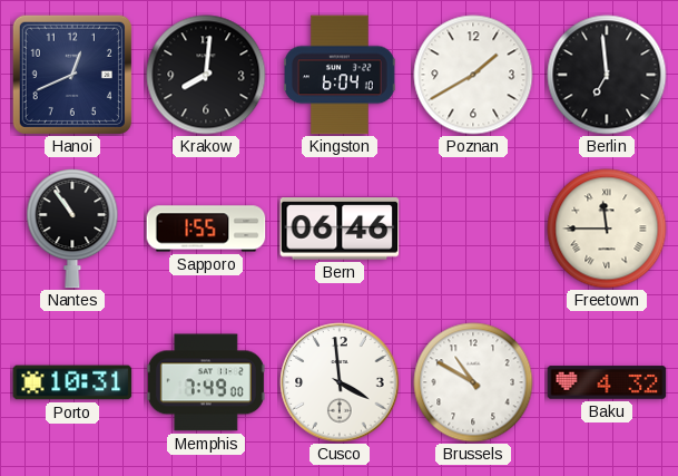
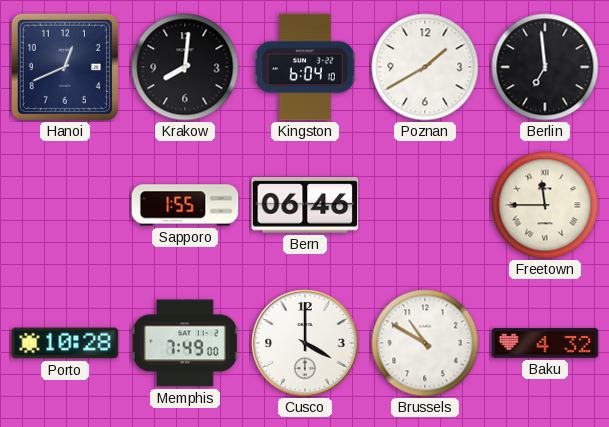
Nantes: 10:54 -> none (72, 230)
Porto: 10:31 -> 10:28 (65, 343)
Cusco: 3:59 -> 4:00 (305, 343)
